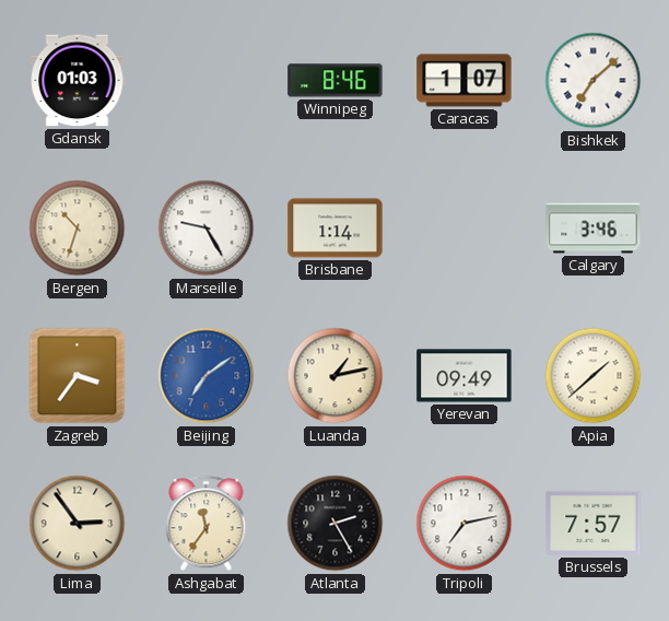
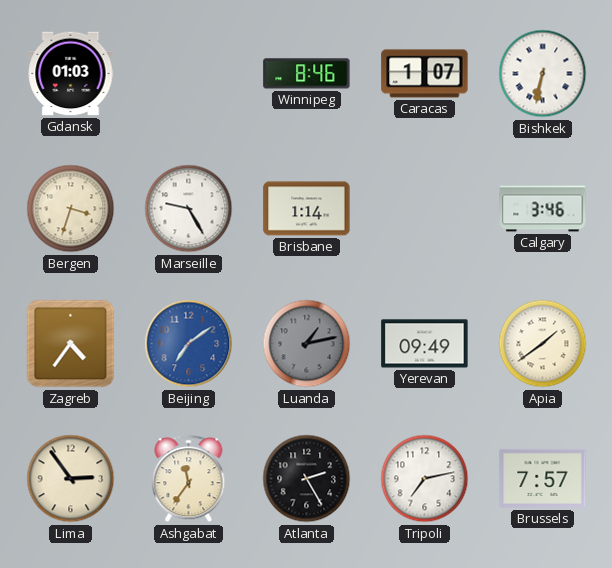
Bishkek: 7:08 -> 6:32 (543, 74)
Bergen: 10:33 -> 3:33 (71, 209)
Zagreb: 3:36 -> 4:36 (71, 344)
Luanda dial: cream -> grey (307, 344)
Apia: 1:38 -> 1:39 (543, 344)
